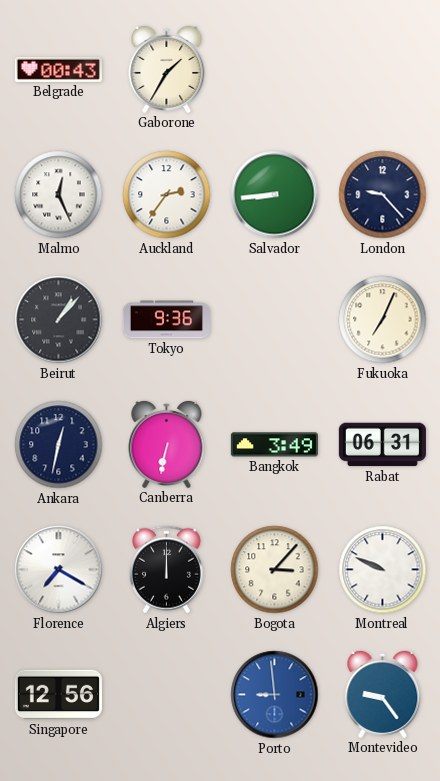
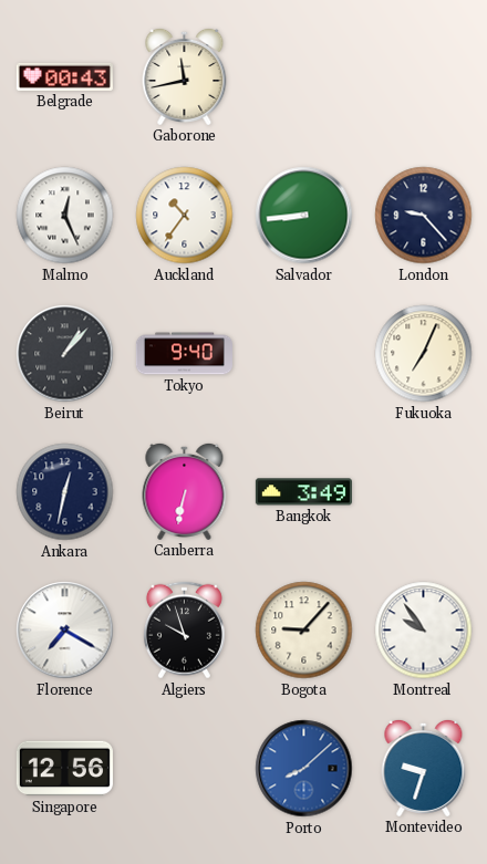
Gaborone: 1:35 -> 11:43 (185, 76)
Auckland: 2:36 -> 10:36 (185, 216)
Tokyo: 9:36 -> 9:40 (184, 354)
Rabat: 06:31 -> none (382, 445)
Algiers: 12:00 -> 9:57 (184, 631)
Bogota: 3:07 -> 9:07 (304, 631)
Montreal: 9:49 -> 9:54 (424, 631)
Porto: 8:59 -> 8:08 (304, 769)
Montevideo: 9:24 -> 9:33 (424, 768)
